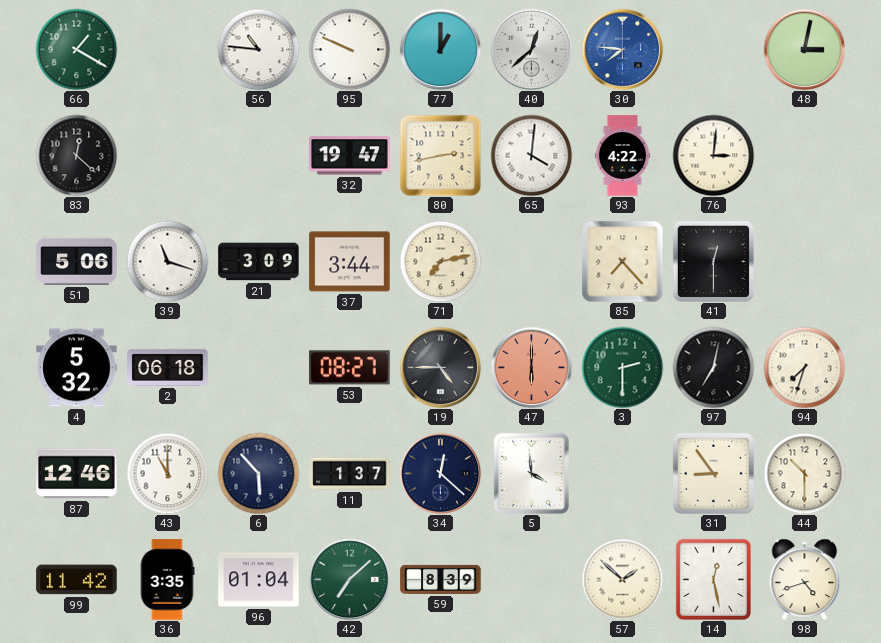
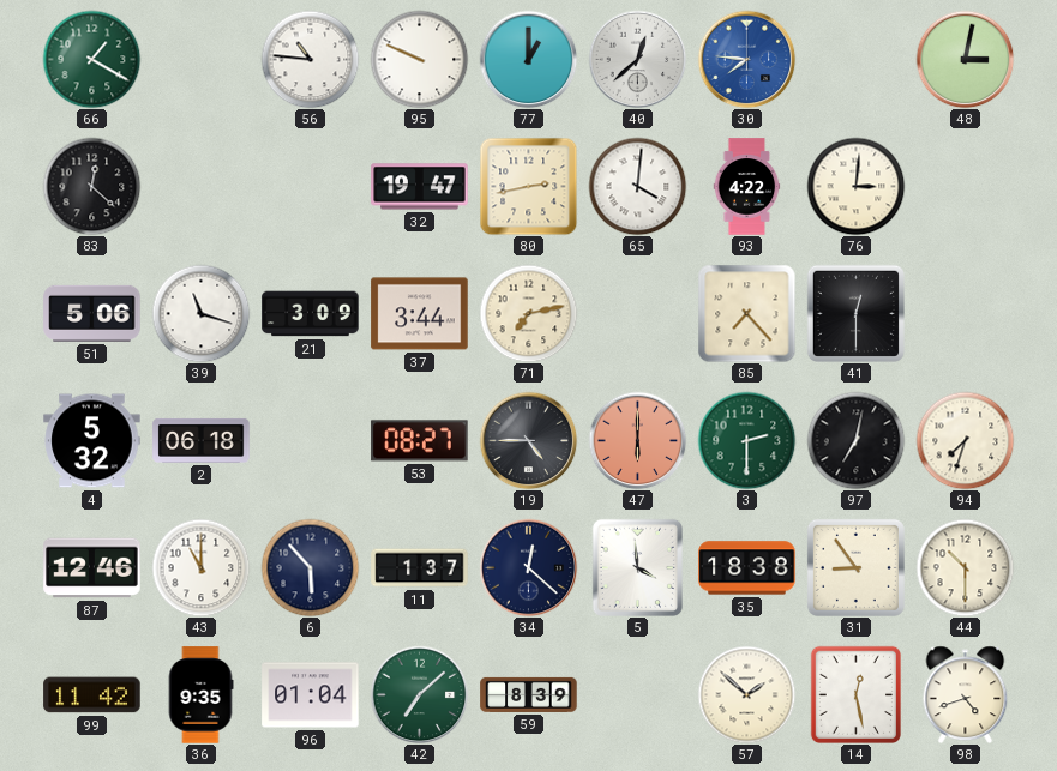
35: none -> 18:38 (747, 568)
36: 3:35 -> 9:35 (200, 695)
